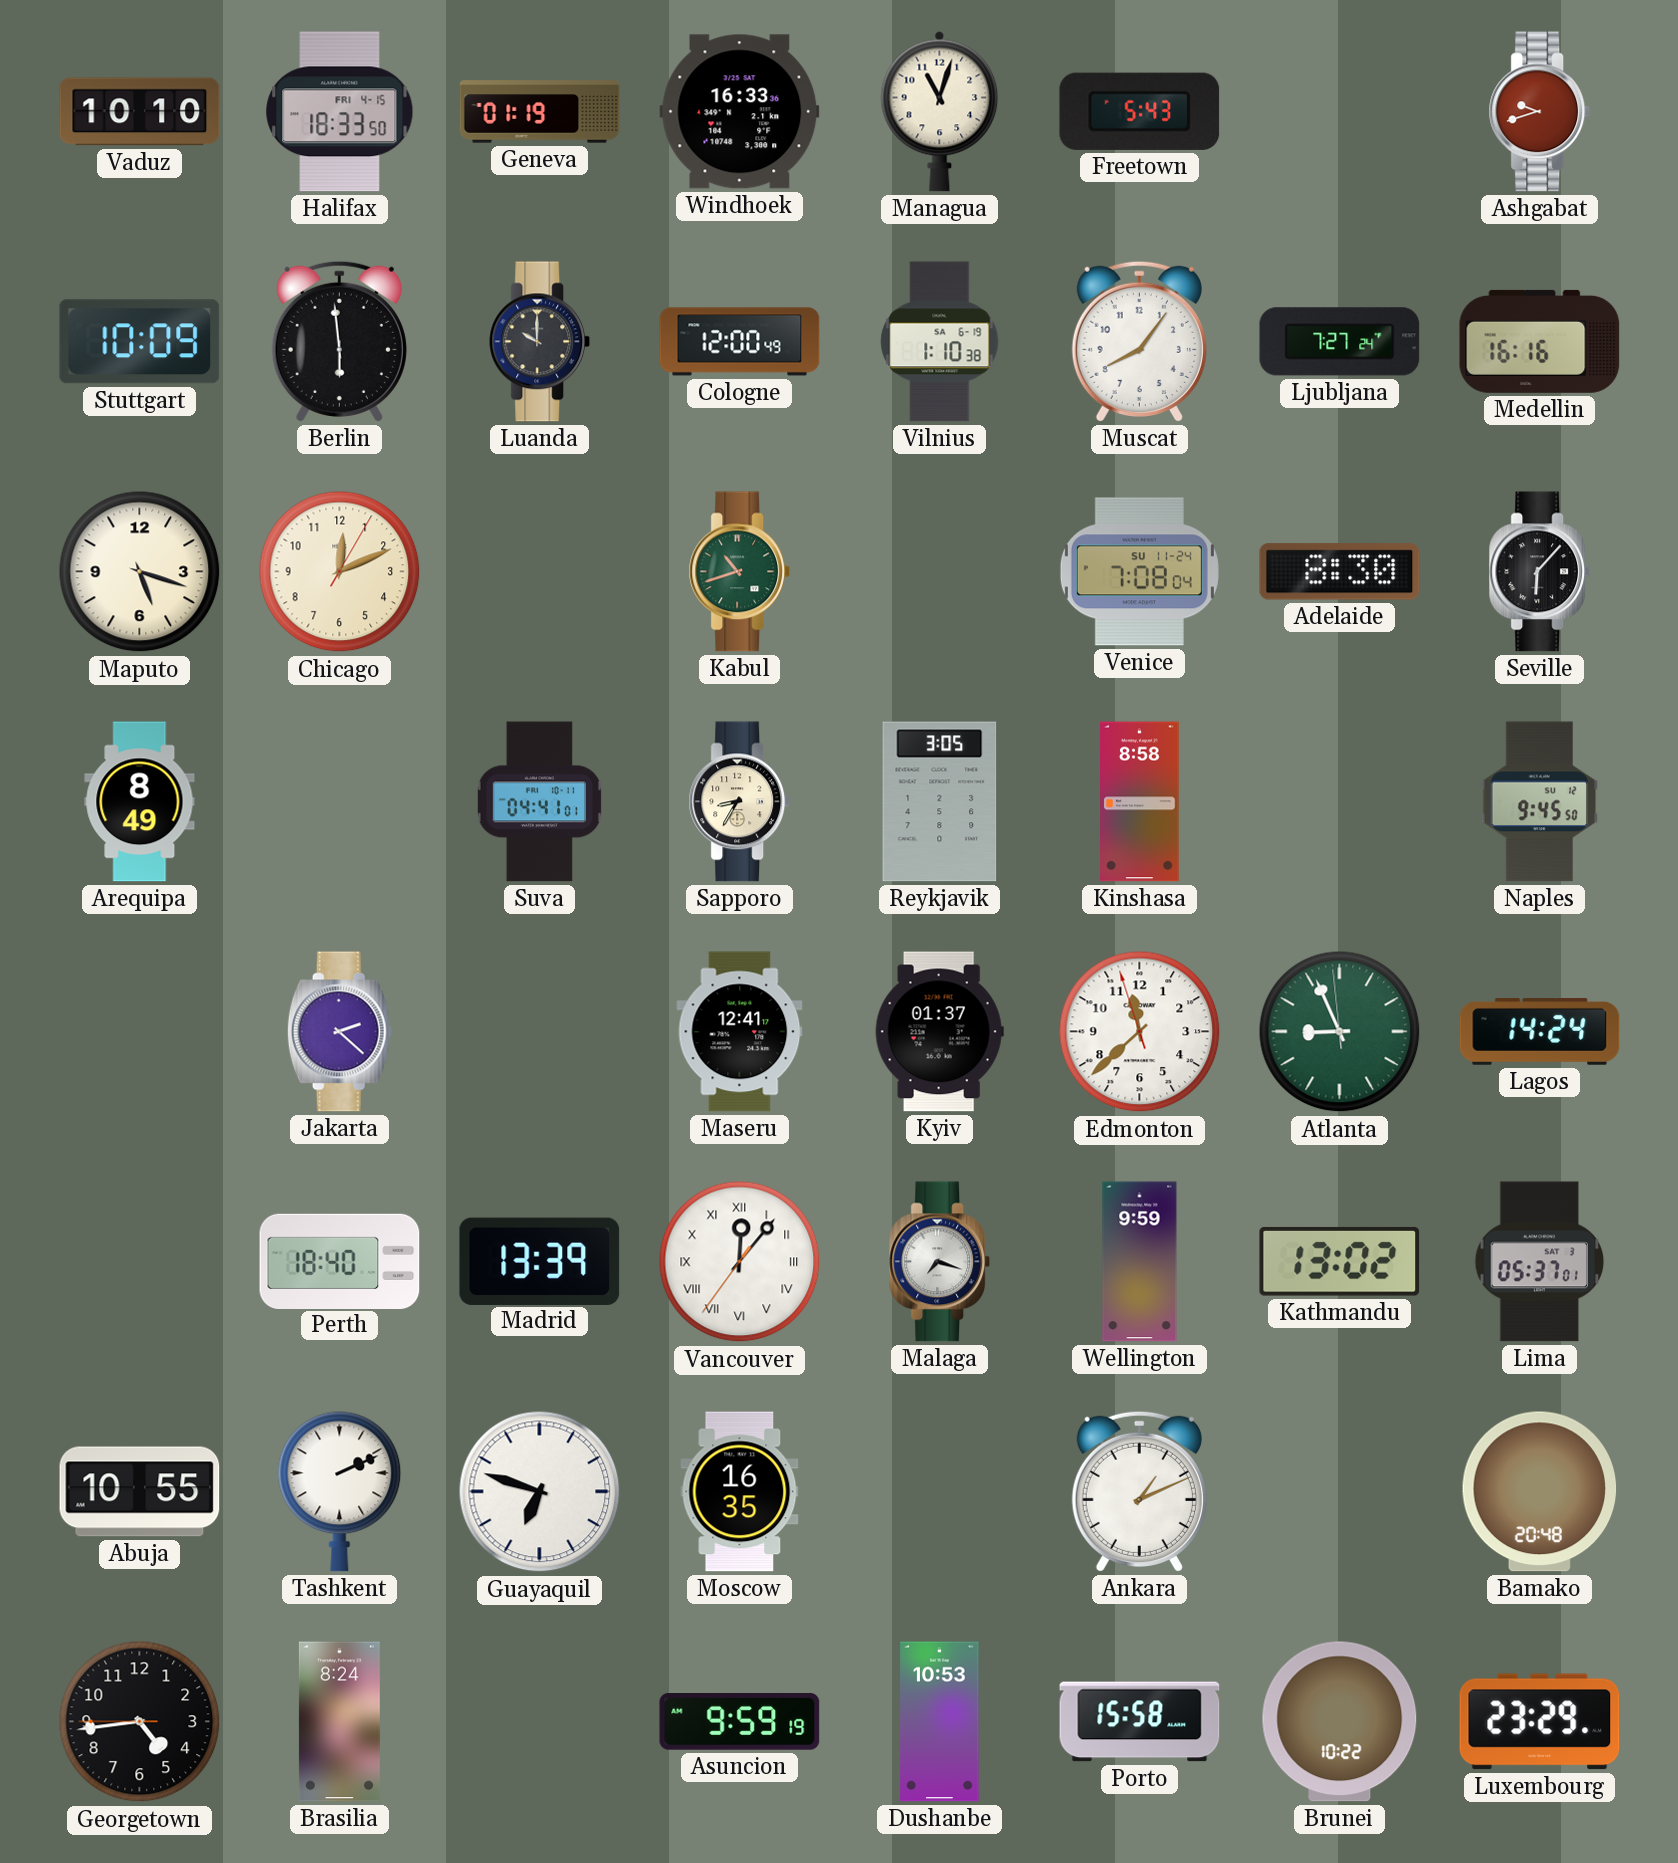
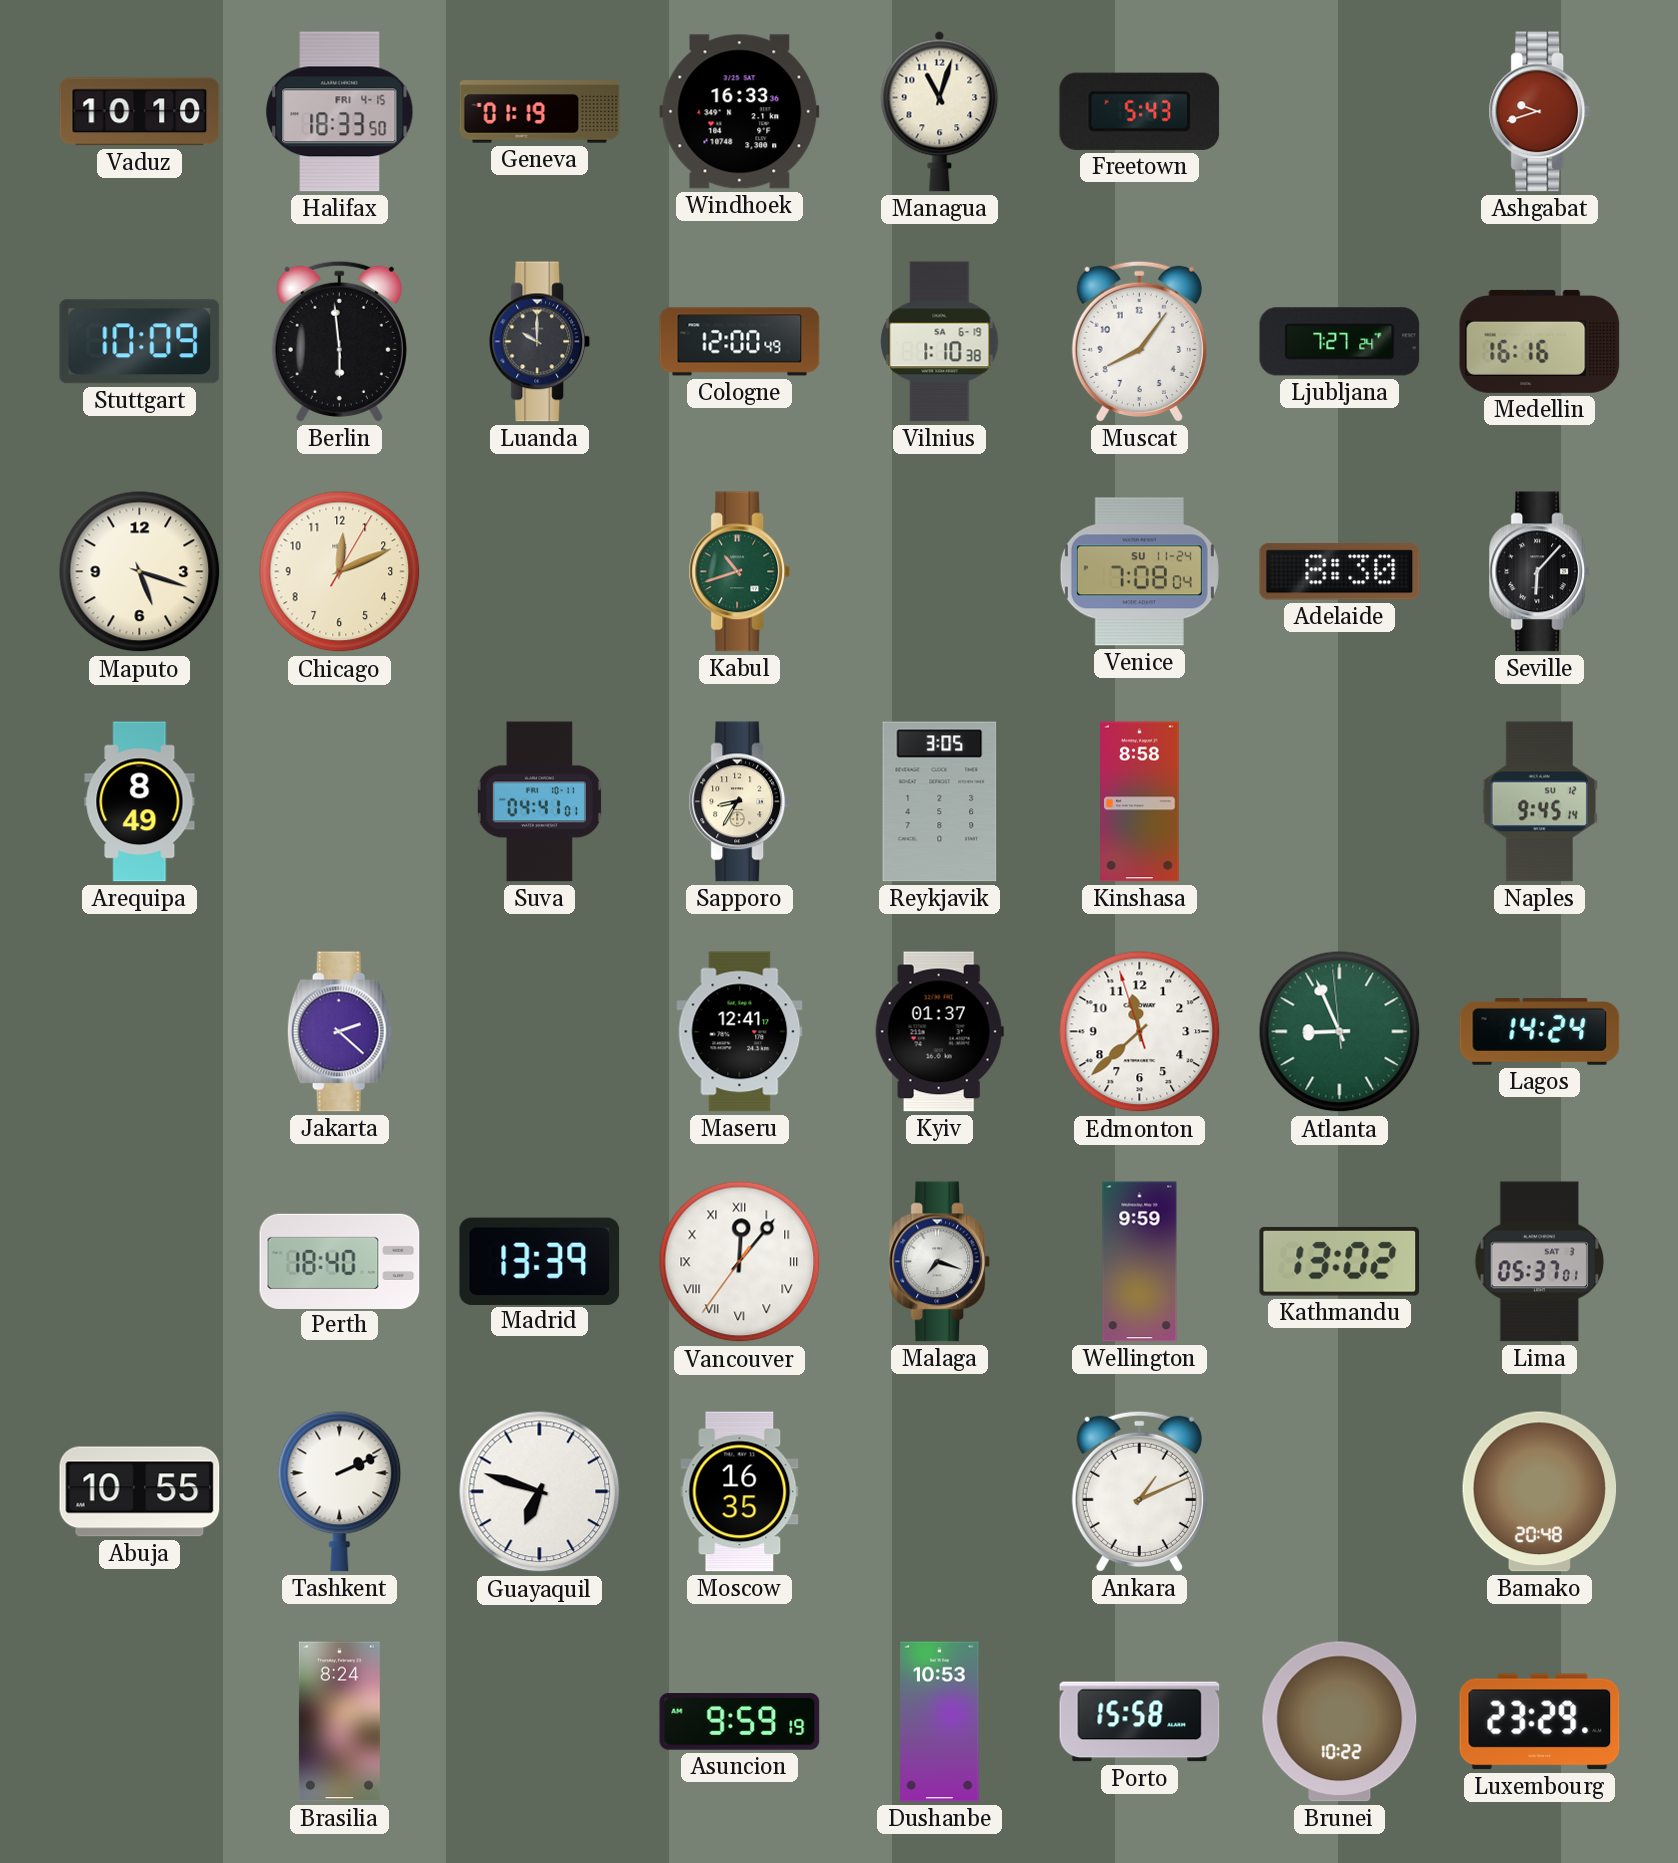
Naples: 9:45:50 -> 9:45:14 (1539, 802)
Georgetown: 4:43 -> none (140, 1722)
